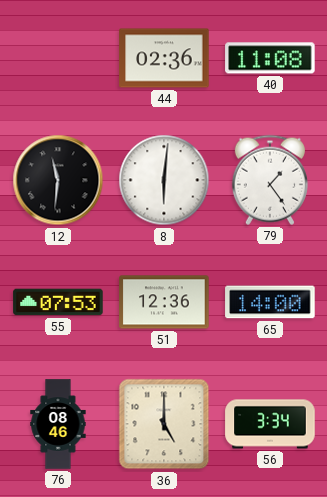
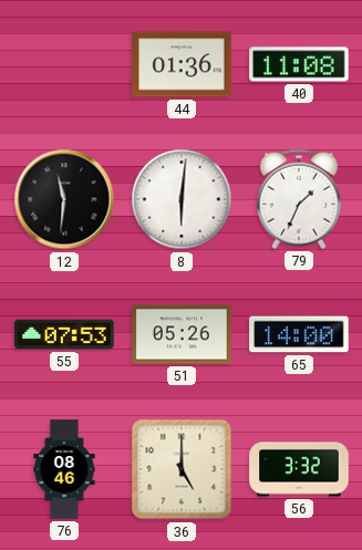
44: 02:36 -> 01:36 (182, 64)
79: 1:24 -> 1:34 (299, 199)
51: 12:36 -> 05:26 (182, 334)
56: 3:34 -> 3:32 (299, 469)
